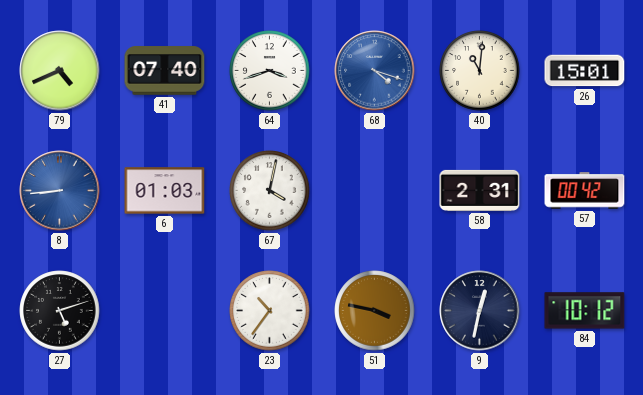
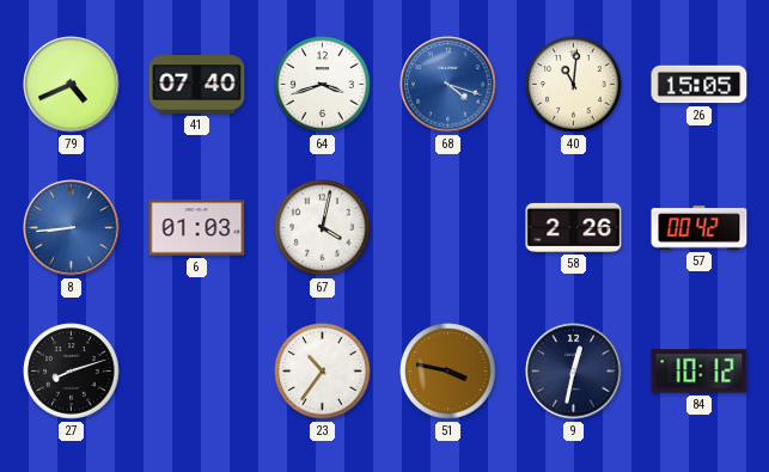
26: 15:01 -> 15:05 (700, 85)
58: 2:31 -> 2:26 (574, 227)
27: 5:12 -> 8:12 (72, 372)
